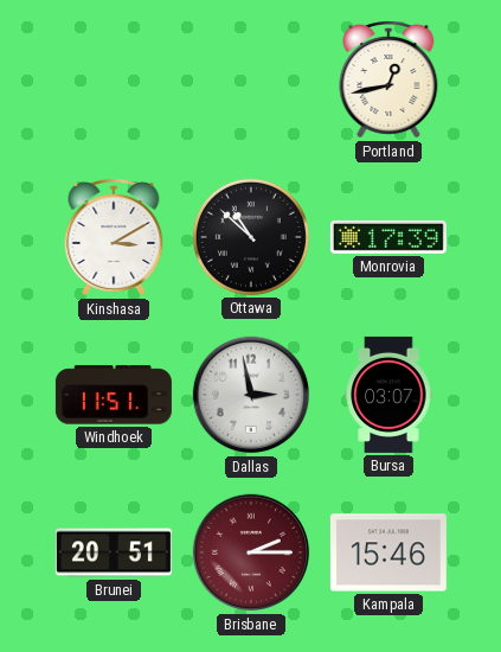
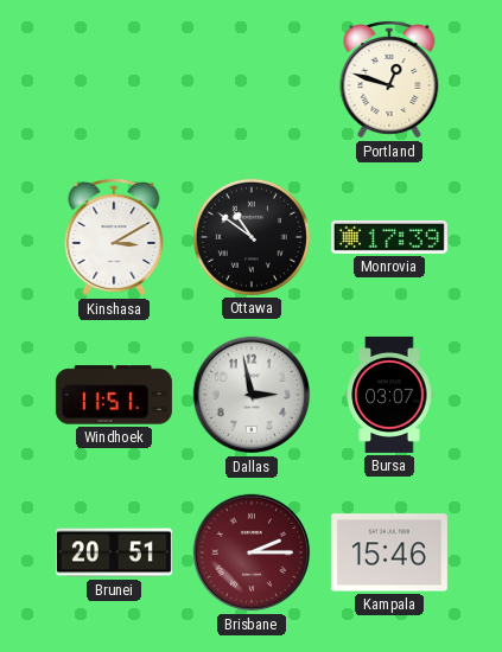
Portland: 12:43 -> 12:48 (389, 79)
Ottawa: 10:52 -> 10:51 (252, 237)
